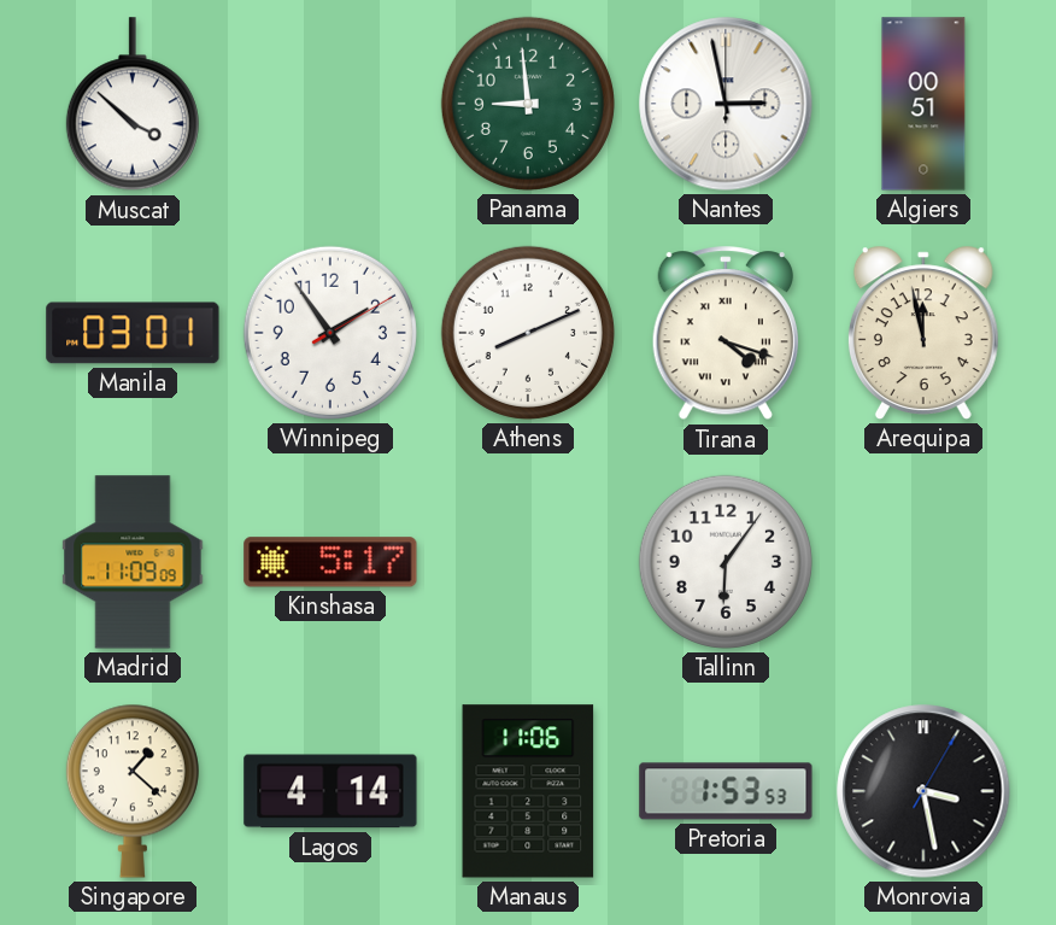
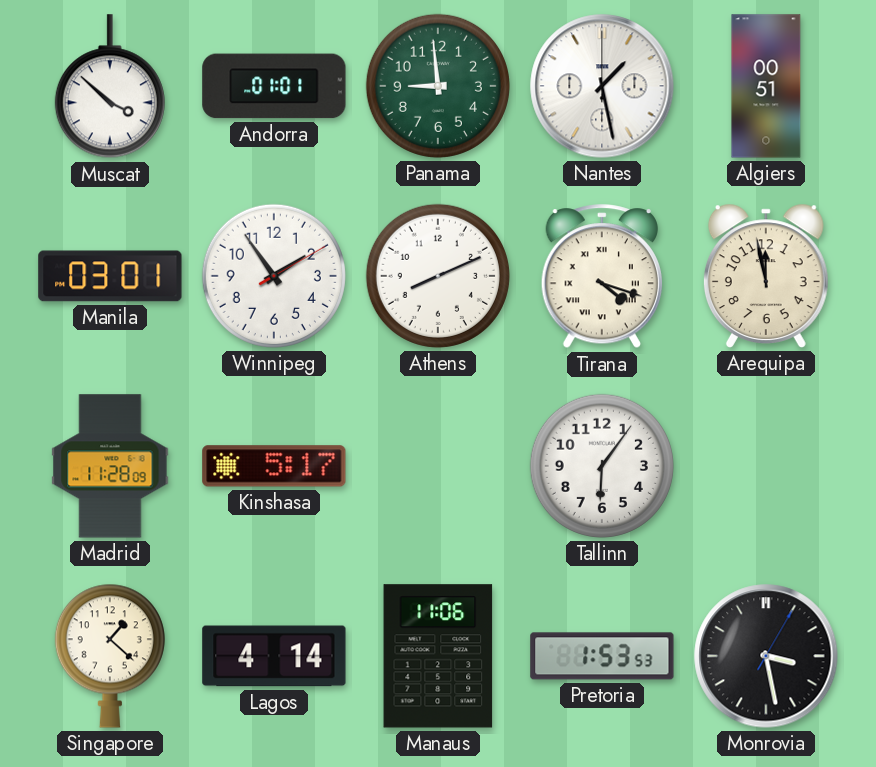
Andorra: none -> 01:01 (274, 86)
Nantes: 2:58 -> 1:28 (602, 86)
Madrid: 11:09 -> 11:28 (110, 466)
